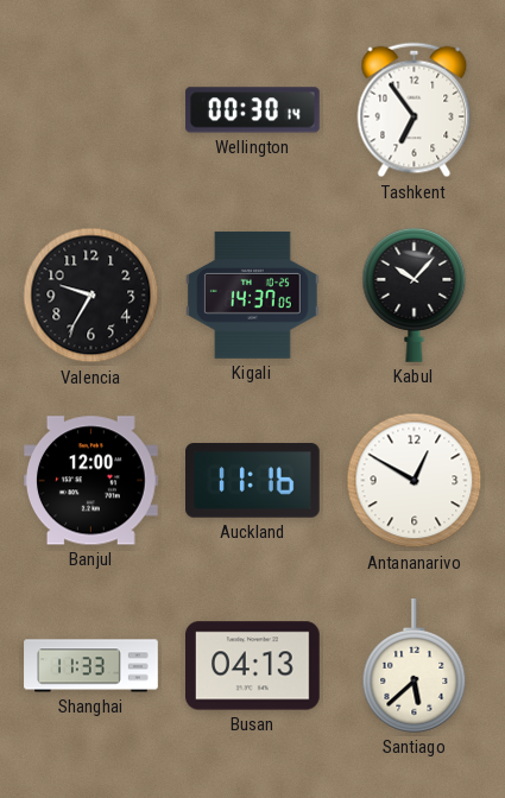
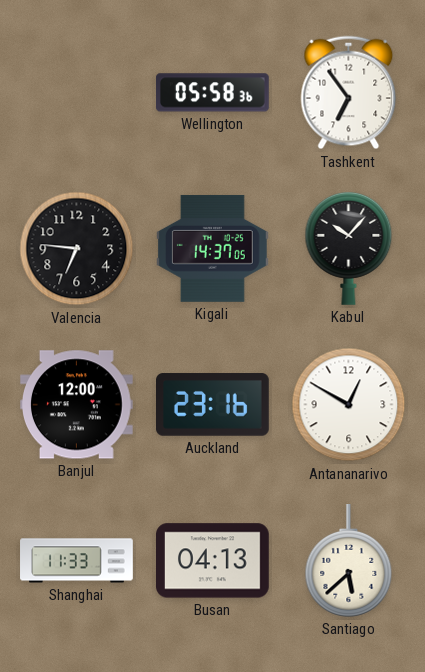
Wellington: 00:30 -> 05:58 (213, 93)
Valencia: 9:35 -> 6:46 (77, 249)
Auckland: 11:16 -> 23:16 (213, 405)
